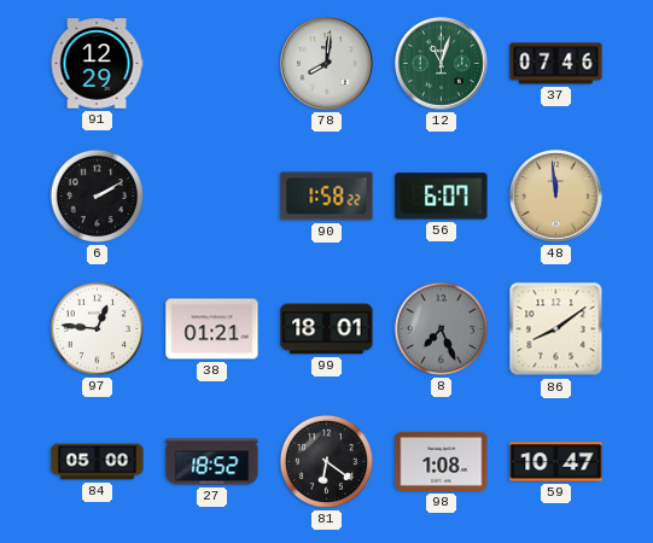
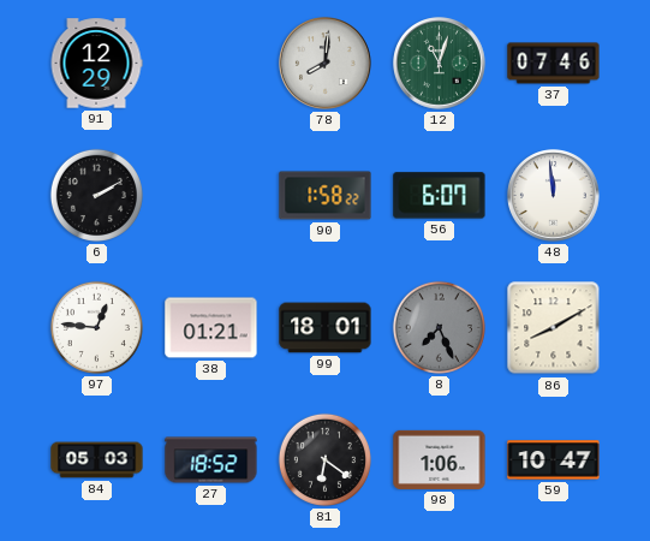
48 dial: champagne -> white (554, 196)
86: 8:09 -> 8:10 (554, 328)
84: 05:00 -> 05:03 (97, 460)
98: 1:08 -> 1:06 (440, 459)
